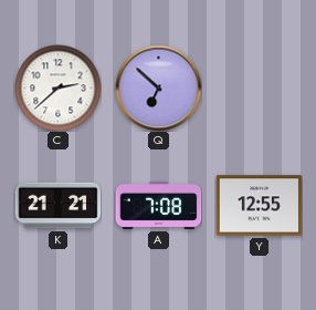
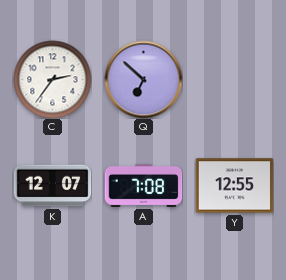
C: 2:38 -> 2:36 (52, 79)
K: 21:21 -> 12:07 (52, 186)
